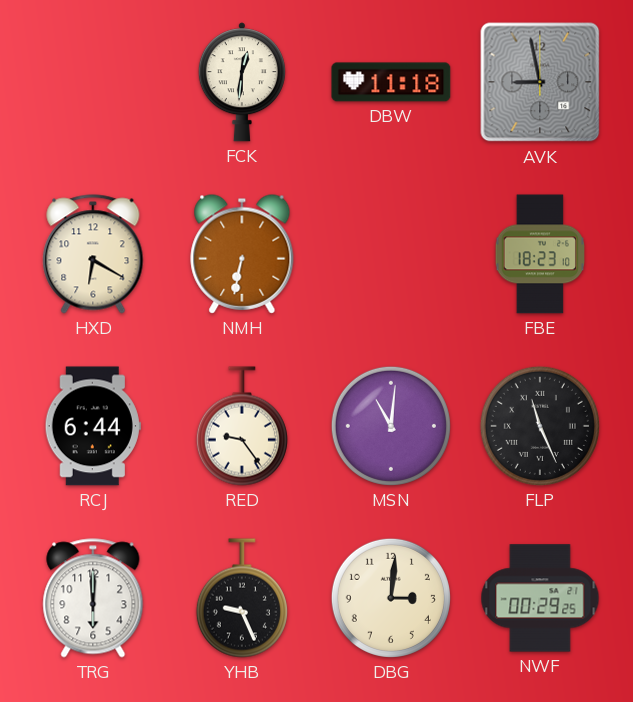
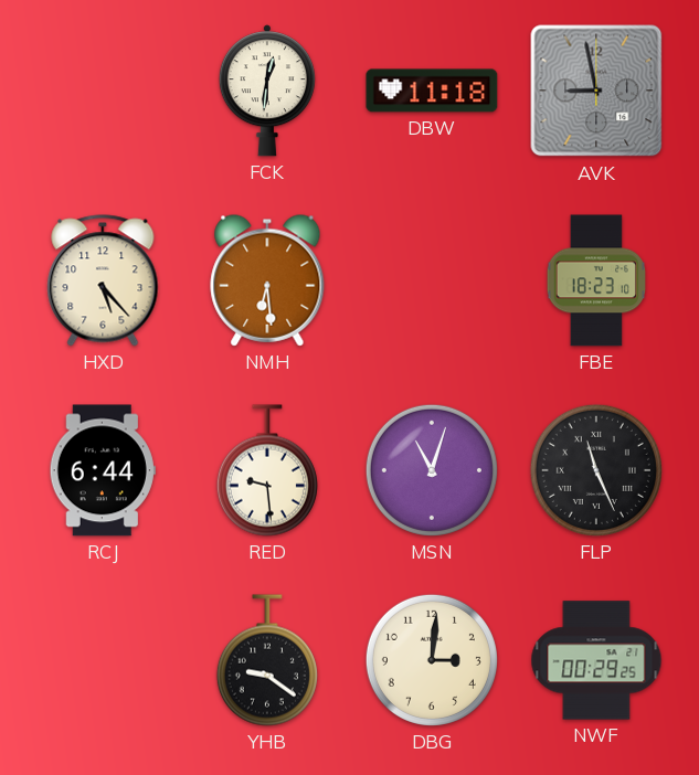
HXD: 6:20 -> 5:23 (103, 280)
NMH: 6:32 -> 6:29 (267, 280)
RED: 9:24 -> 9:29 (267, 470)
MSN: 11:01 -> 11:03 (432, 470)
TRG: 6:00 -> none (93, 598)
YHB: 9:26 -> 9:21 (267, 660)
